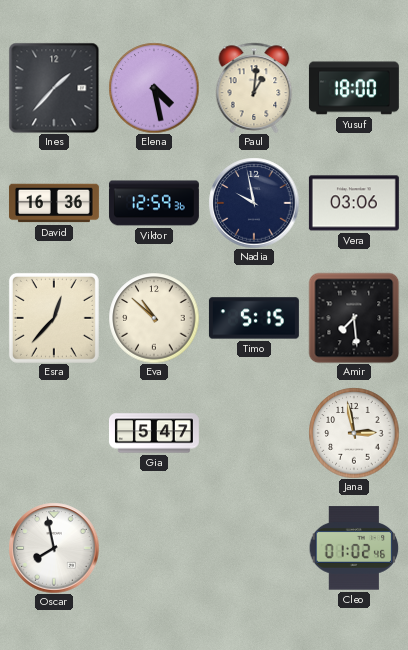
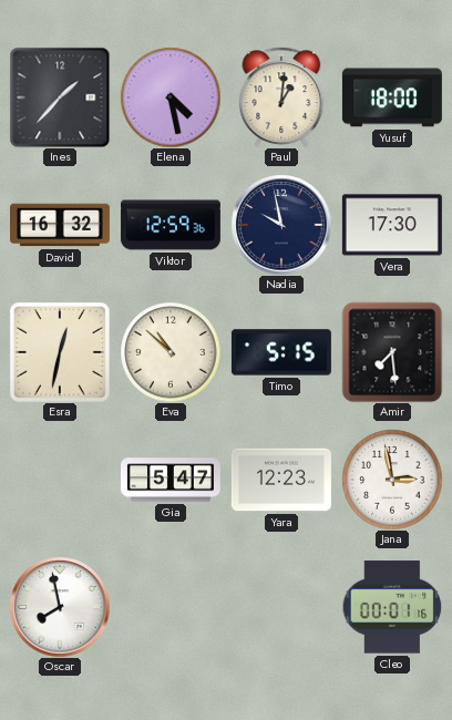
David: 16:36 -> 16:32 (60, 225)
Vera: 03:06 -> 17:30 (392, 225)
Esra: 12:37 -> 12:32 (60, 352)
Yara: none -> 12:23 (281, 480)
Cleo: 01:02 -> 00:01 (392, 607)
